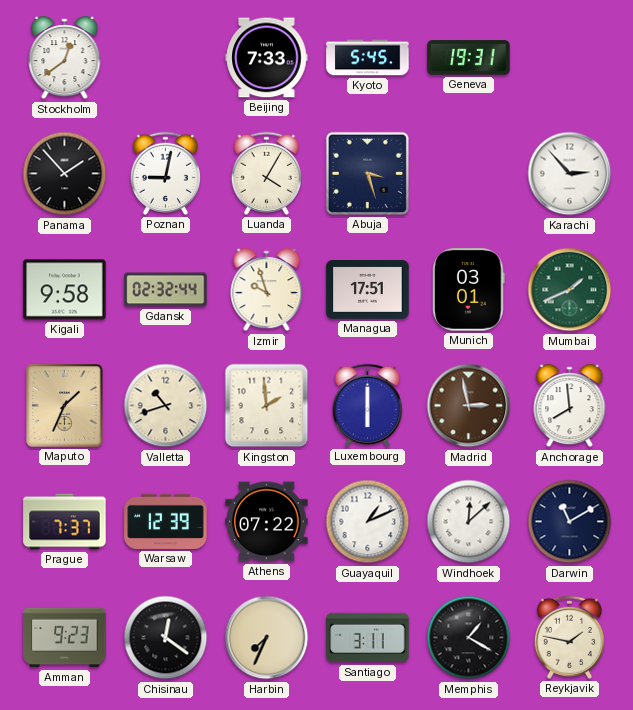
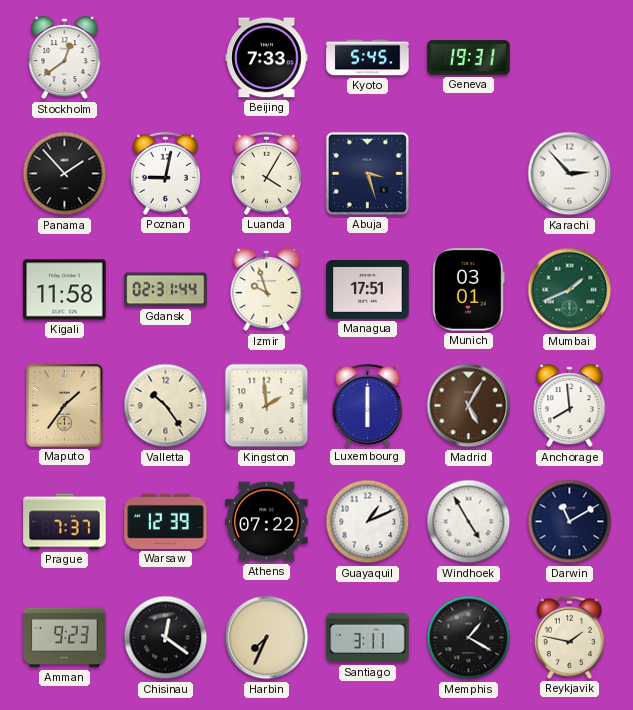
Kigali: 9:58 -> 11:58 (65, 290)
Gdansk: 02:32 -> 02:31 (166, 290)
Maputo: 1:34 -> 1:36 (65, 406)
Valletta: 10:42 -> 10:24 (166, 406)
Madrid: 2:58 -> 5:05 (469, 406)
Windhoek: 12:08 -> 4:55 (469, 522)
